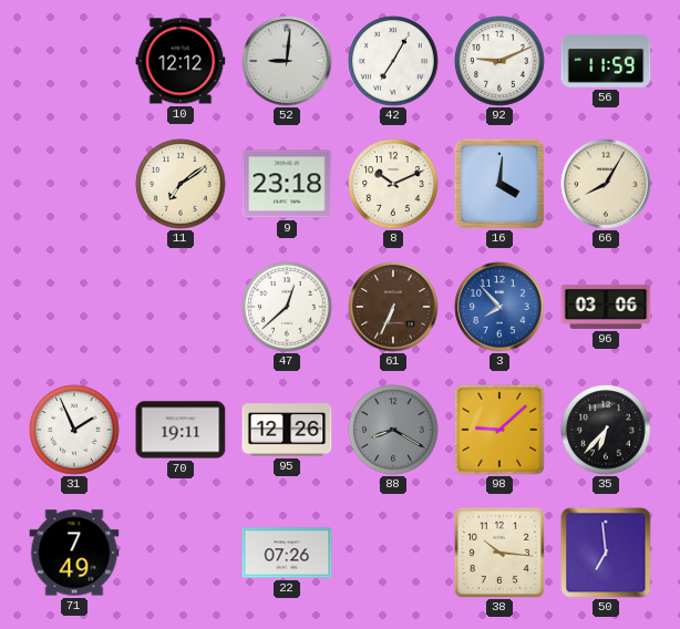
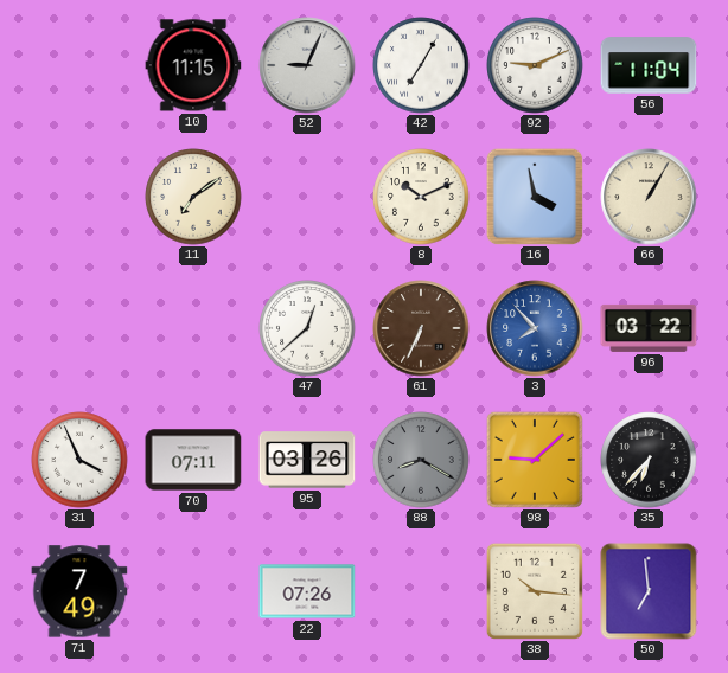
10: 12:12 -> 11:15 (193, 65)
52: 9:01 -> 9:04 (307, 65)
56: 11:59 -> 11:04 (649, 65)
9: 23:18 -> none (287, 184)
16: 4:01 -> 3:58 (535, 197)
66: 8:05 -> 1:05 (649, 197)
96: 03:06 -> 03:22 (649, 328)
31: 1:56 -> 3:56 (79, 460)
70: 19:11 -> 07:11 (193, 460)
95: 12:26 -> 03:26 (307, 460)
